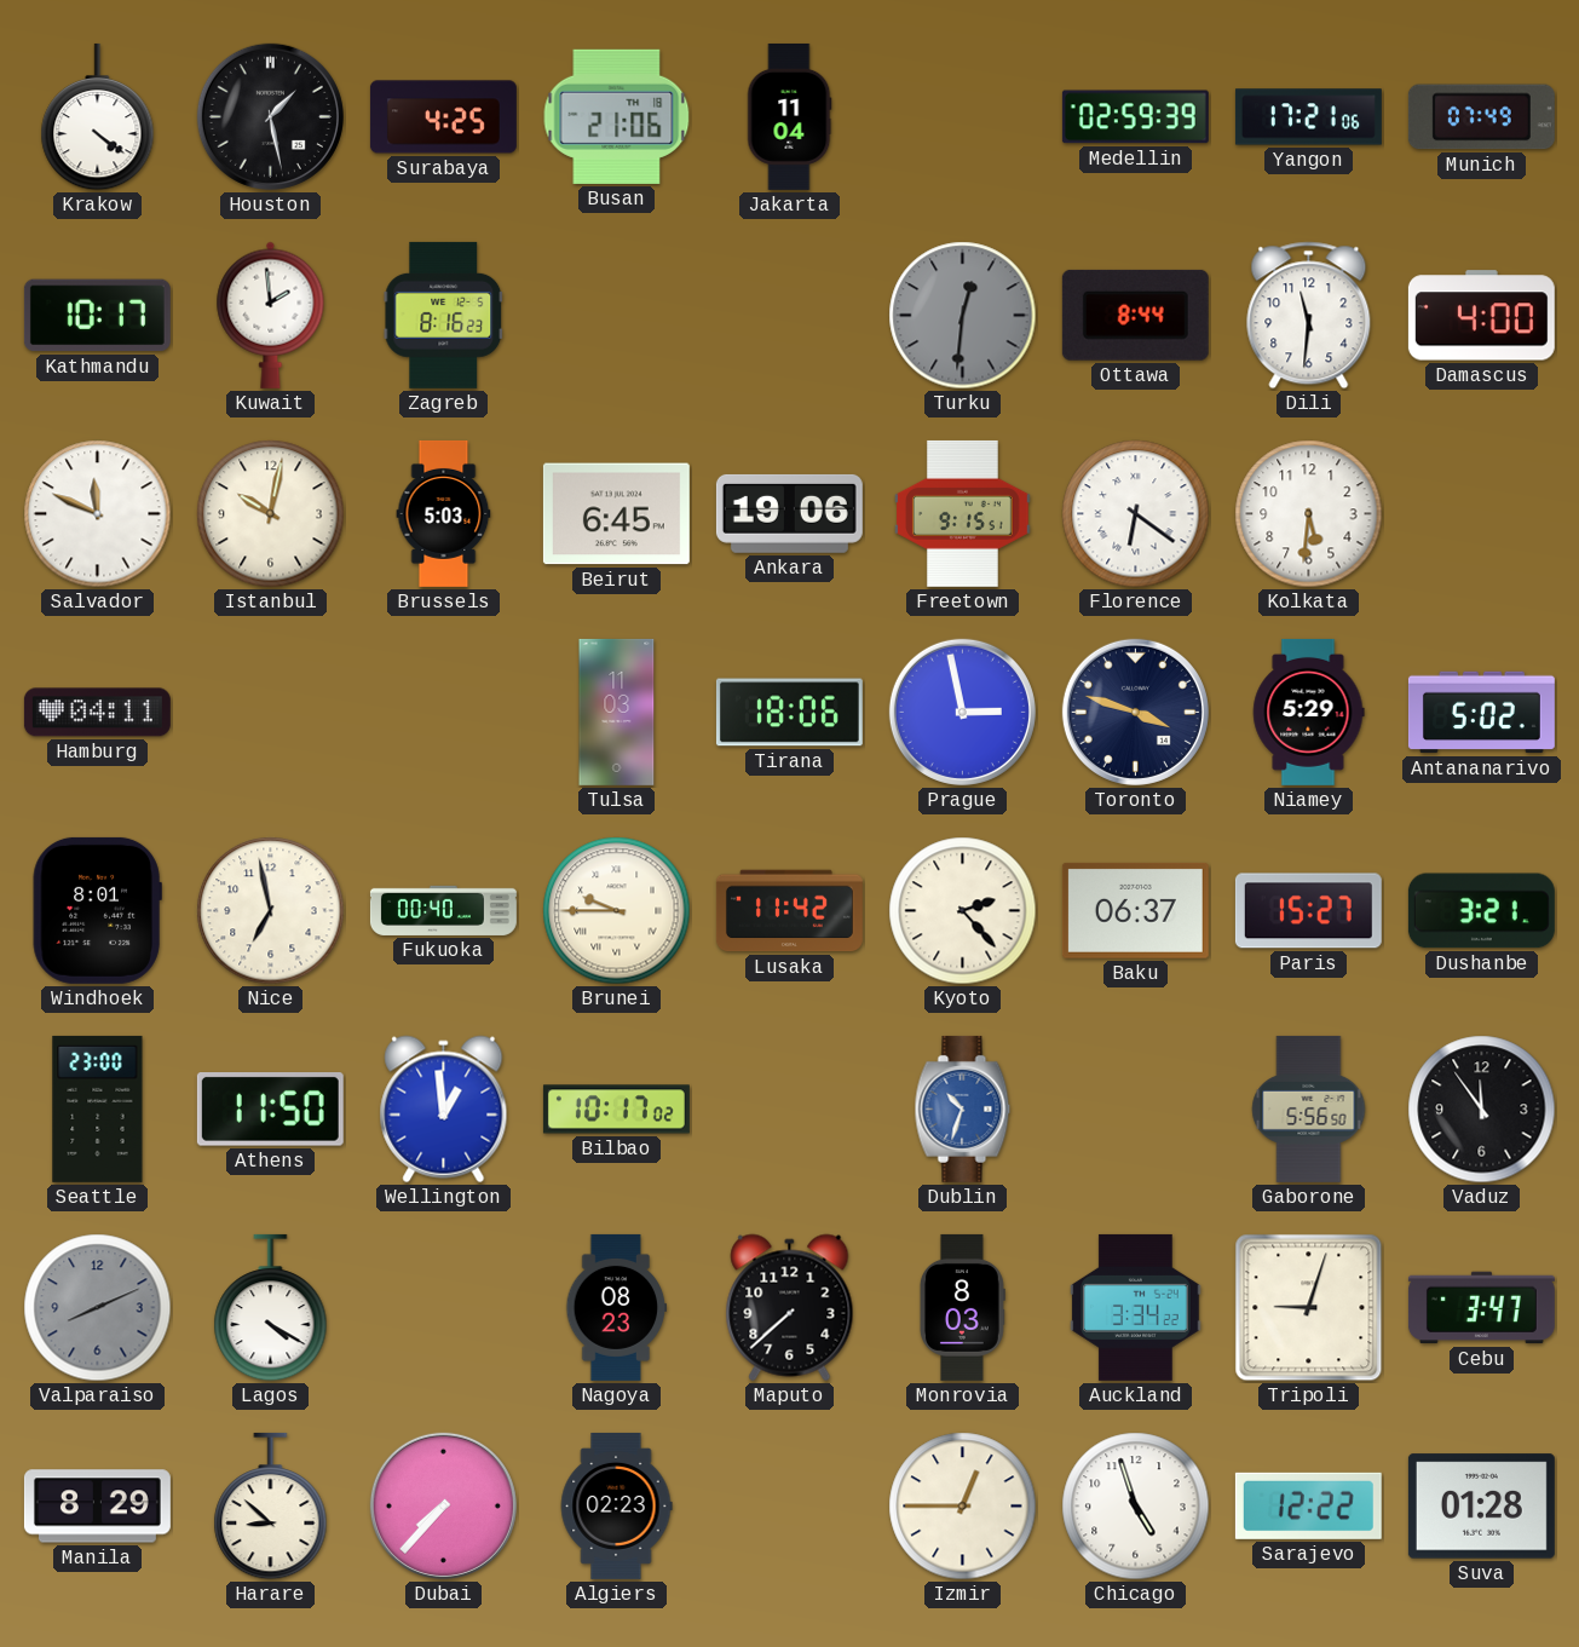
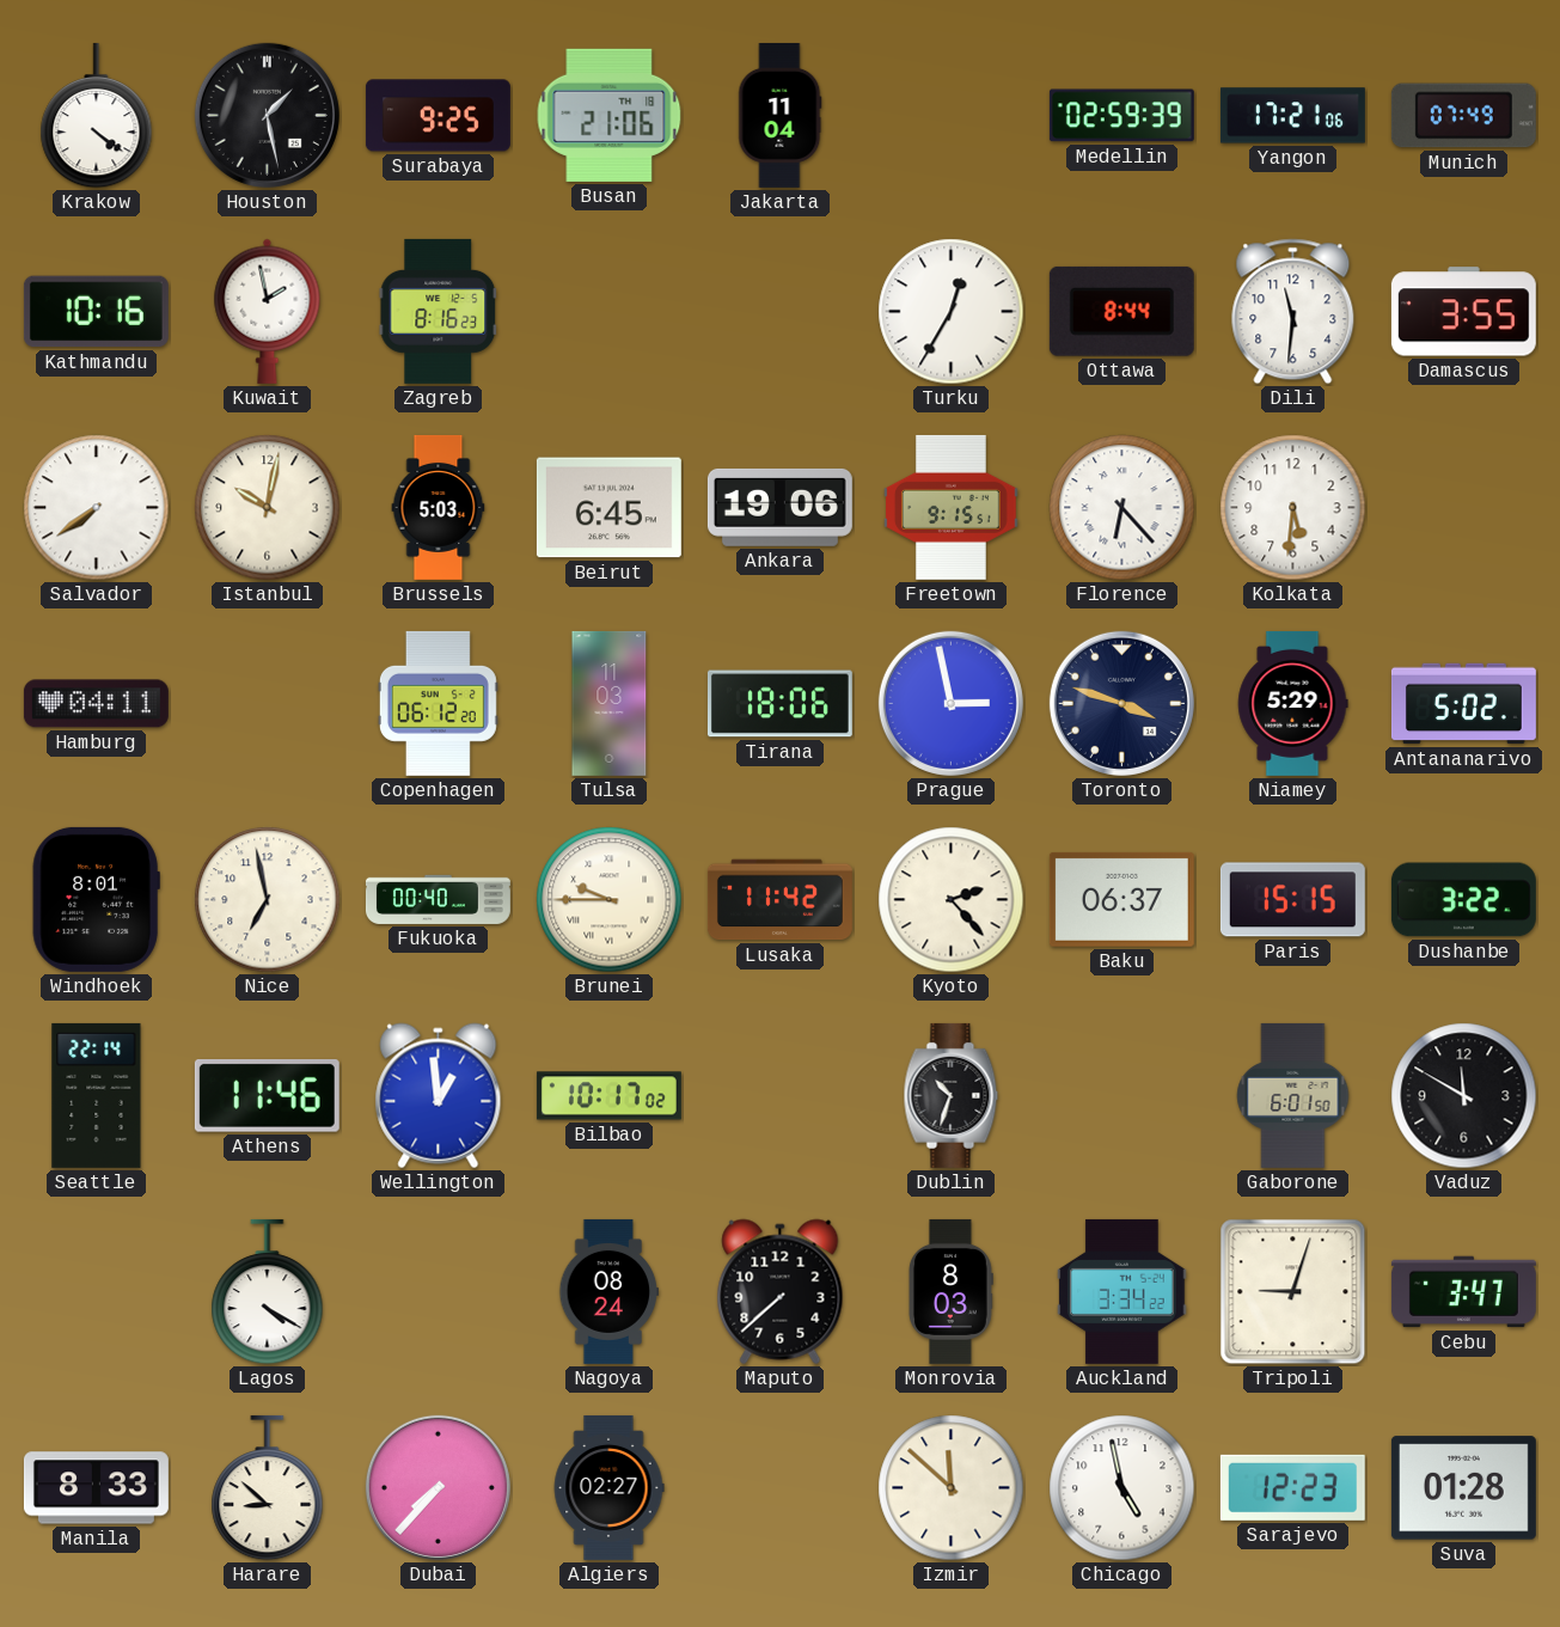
Surabaya: 4:25 -> 9:25 (438, 116)
Kathmandu: 10:17 -> 10:16 (96, 312)
Kuwait: 1:59 -> 1:58 (268, 311)
Turku: 12:31 -> 12:35 (952, 312)
Turku dial: grey -> white (952, 312)
Damascus: 4:00 -> 3:55 (1463, 312)
Salvador: 11:49 -> 7:39 (97, 508)
Florence: 6:21 -> 6:23 (1122, 508)
Copenhagen: none -> 06:12 (438, 703)
Paris: 15:27 -> 15:15 (1292, 900)
Dushanbe: 3:21 -> 3:22 (1463, 900)
Seattle: 23:00 -> 22:14 (97, 1095)
Athens: 11:50 -> 11:46 (267, 1096)
Dublin dial: blue -> black (952, 1095)
Gaborone: 5:56 -> 6:01 (1293, 1095)
Vaduz: 11:54 -> 11:50 (1464, 1096)
Valparaiso: 8:11 -> none (98, 1308)
Nagoya: 08:23 -> 08:24 (610, 1291)
Manila: 8:29 -> 8:33 (96, 1488)
Algiers: 02:23 -> 02:27 (608, 1487)
Izmir: 12:45 -> 11:52 (952, 1488)
Chicago: 4:57 -> 4:58 (1122, 1488)
Sarajevo: 12:22 -> 12:23 (1292, 1487)
